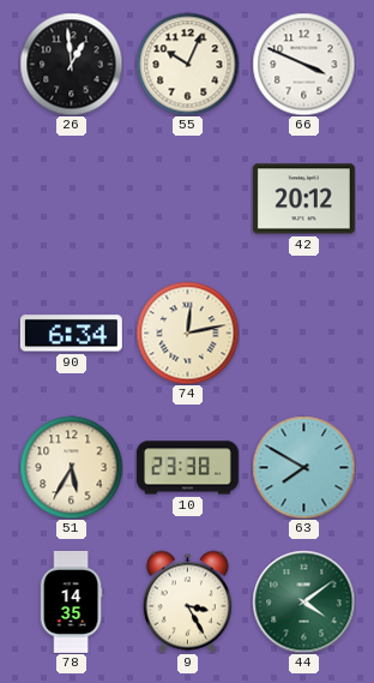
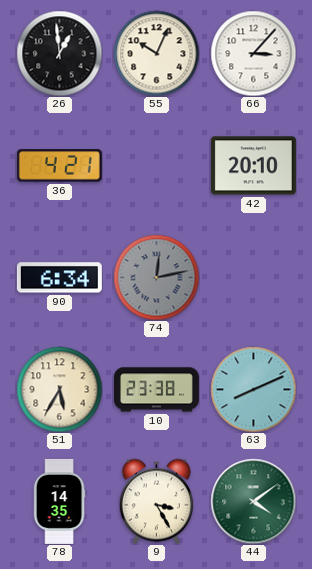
66: 3:49 -> 3:07 (253, 53)
36: none -> 4:21 (59, 166)
42: 20:12 -> 20:10 (253, 166)
74 dial: cream -> grey (156, 277)
63: 7:50 -> 8:11 (253, 389)
